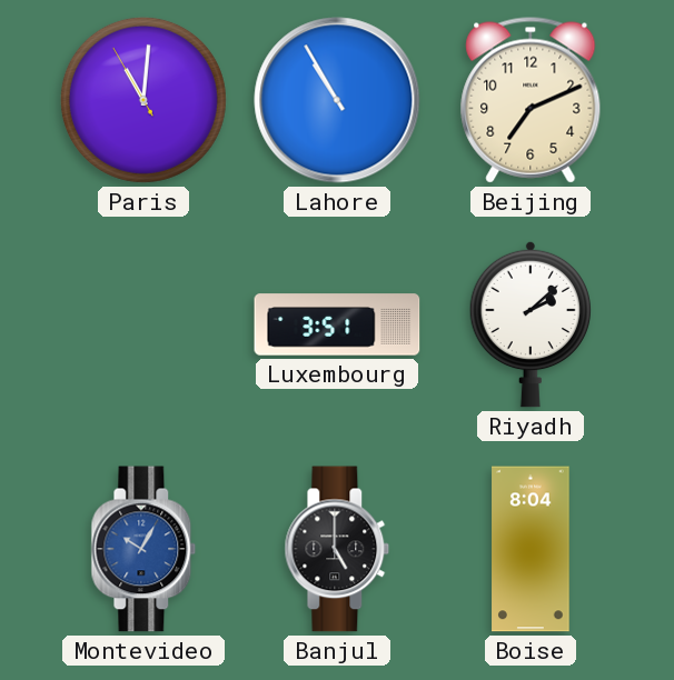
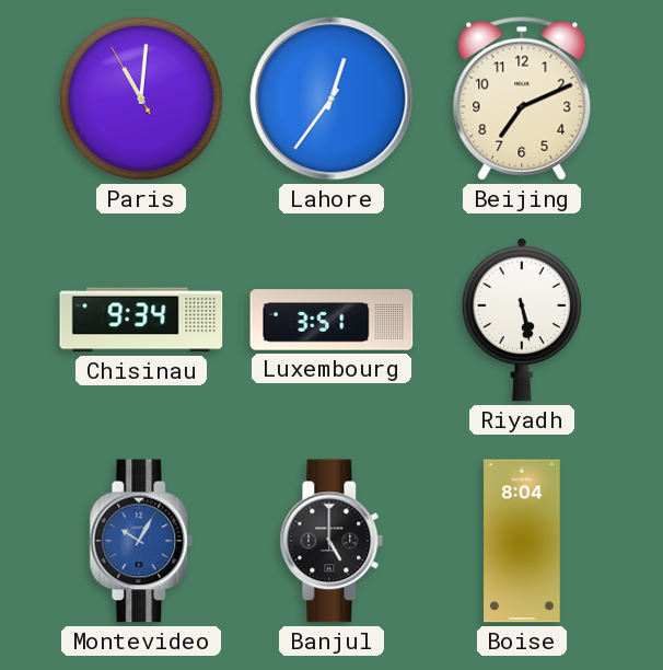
Lahore: 10:55 -> 12:36 (331, 99)
Chisinau: none -> 9:34 (141, 320)
Riyadh: 2:08 -> 5:28 (521, 320)
